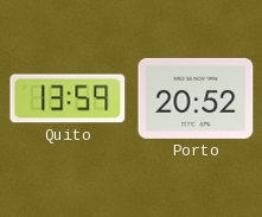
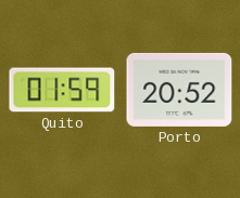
Quito: 13:59 -> 01:59 (62, 90)
